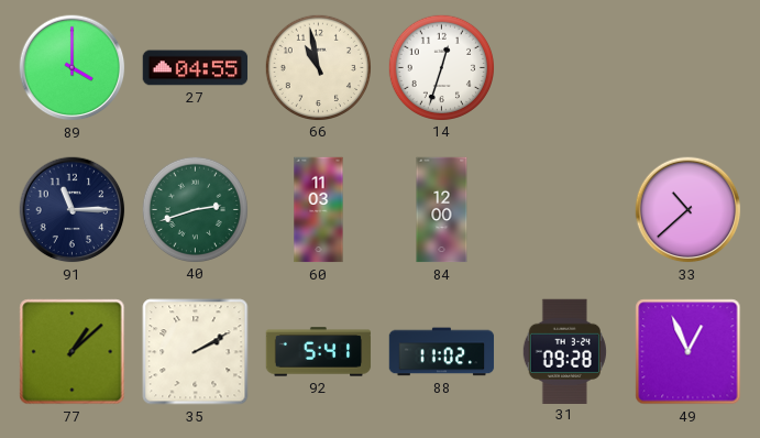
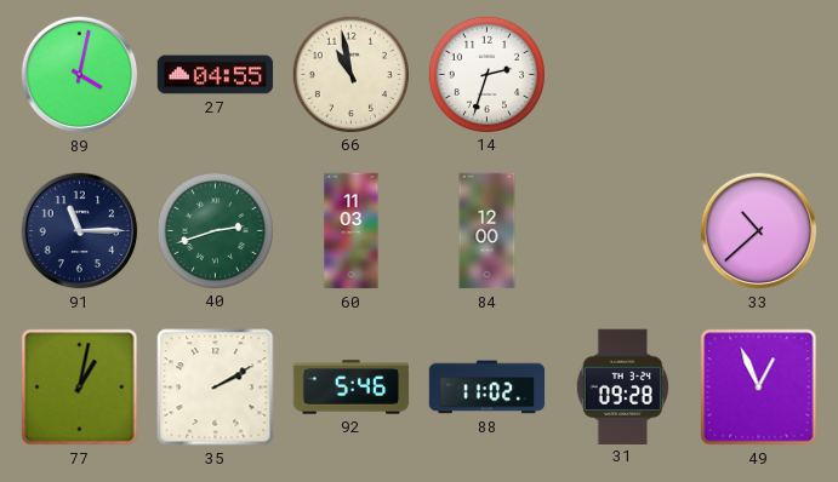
89: 4:00 -> 4:02 (80, 75)
14: 12:33 -> 2:33 (486, 74)
77: 1:08 -> 1:02 (80, 388)
92: 5:41 -> 5:46 (352, 388)
